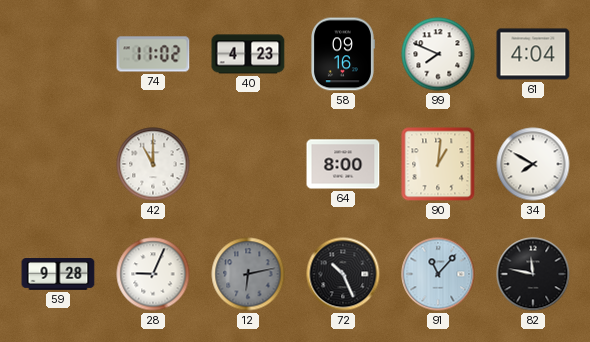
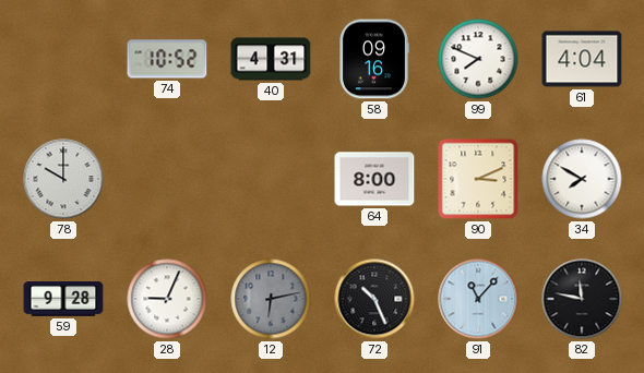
74: 11:02 -> 10:52 (167, 59)
40: 4:23 -> 4:31 (271, 59)
78: none -> 10:00 (63, 179)
42: 11:00 -> none (153, 164)
90: 1:01 -> 3:11 (478, 179)
